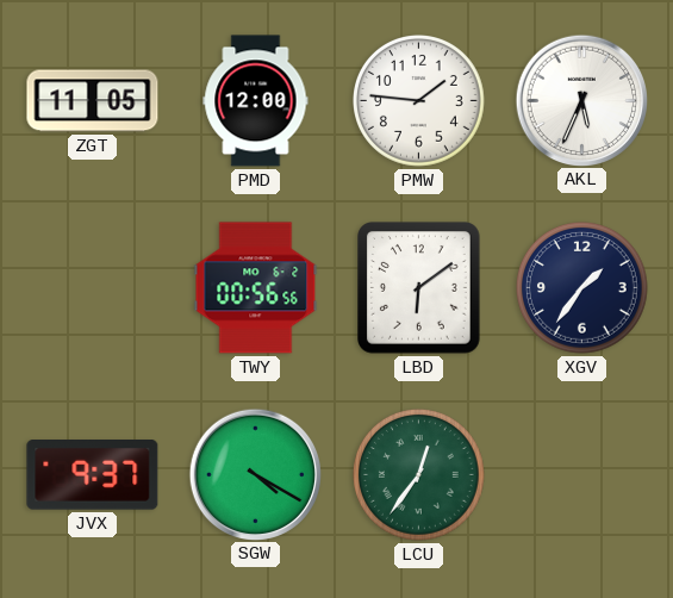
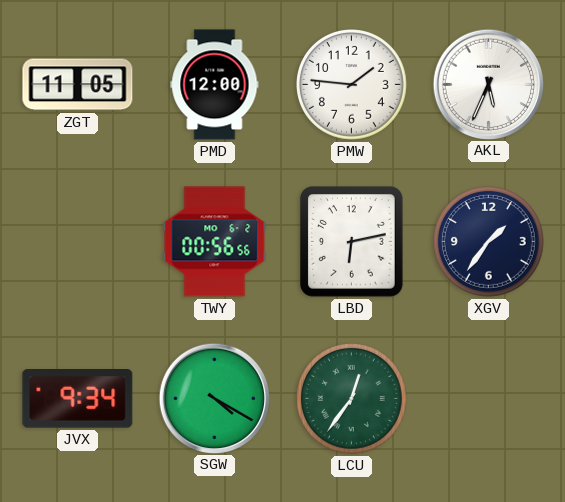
LBD: 6:09 -> 6:13 (352, 242)
JVX: 9:37 -> 9:34 (78, 399)
